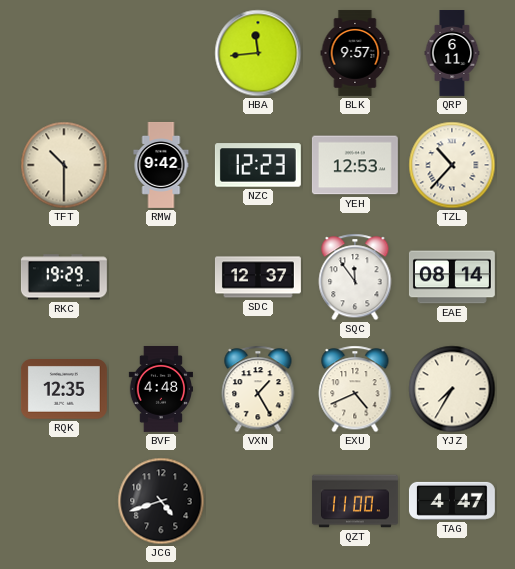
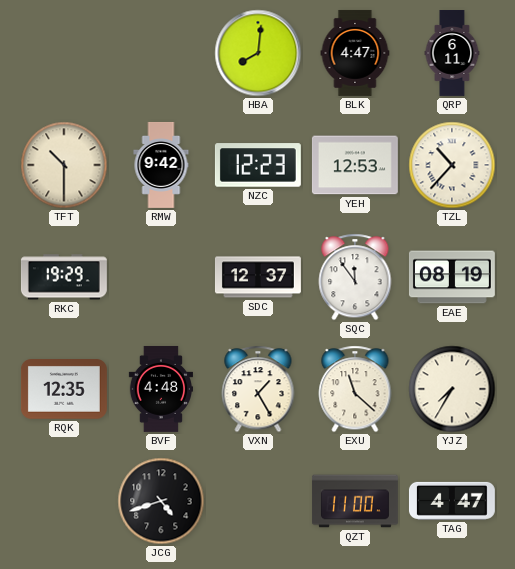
HBA: 11:44 -> 8:01 (258, 53)
BLK: 9:57 -> 4:47 (355, 53)
EAE: 08:14 -> 08:19 (452, 277)
EXU: 4:41 -> 11:22 (355, 389)
